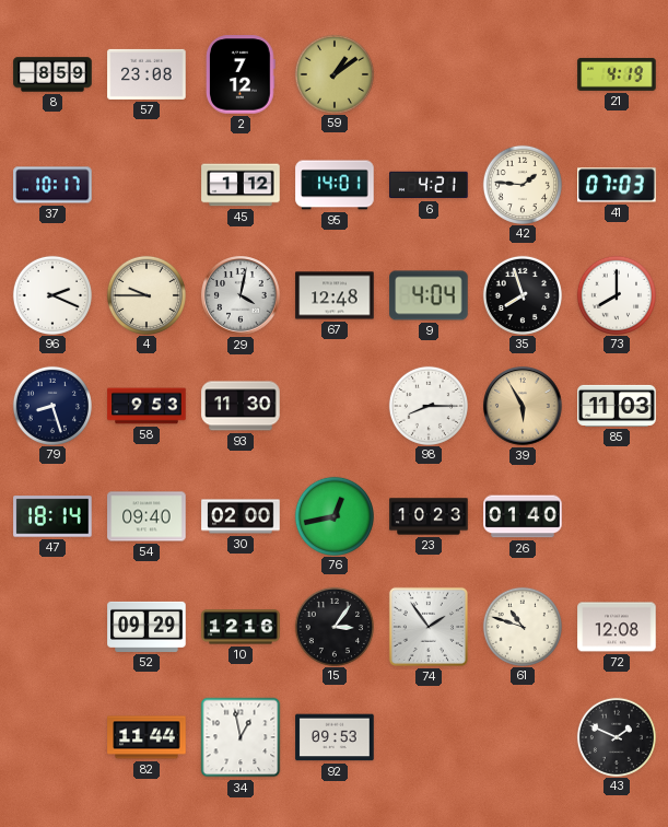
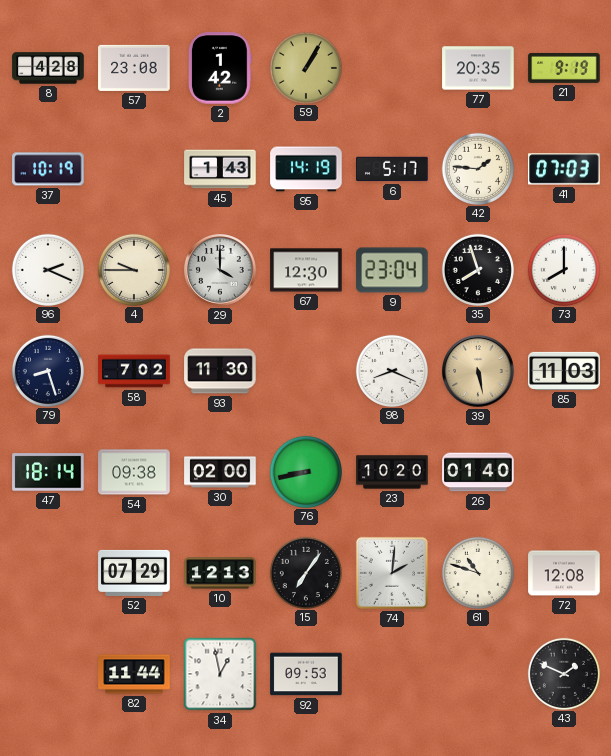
8: 8:59 -> 4:28 (48, 68)
2: 7:12 -> 1:42 (221, 68)
59: 1:09 -> 1:05 (305, 67)
77: none -> 20:35 (478, 68)
21: 4:19 -> 9:19 (564, 68)
37: 10:17 -> 10:19 (48, 169)
45: 1:12 -> 1:43 (220, 169)
95: 14:01 -> 14:19 (306, 169)
6: 4:21 -> 5:17 (392, 169)
29: 4:02 -> 4:00 (220, 270)
67: 12:48 -> 12:30 (306, 270)
9: 4:04 -> 23:04 (392, 270)
58: 9:53 -> 7:02 (134, 371)
98: 8:15 -> 8:19 (391, 370)
39: 5:55 -> 5:28 (478, 371)
54: 09:40 -> 09:38 (134, 472)
76: 12:43 -> 8:43 (305, 471)
23: 10:23 -> 10:20 (392, 472)
52: 09:29 -> 07:29 (134, 573)
10: 12:16 -> 12:13 (220, 573)
15: 3:06 -> 7:06 (305, 572)
74: 1:54 -> 2:01 (392, 573)
